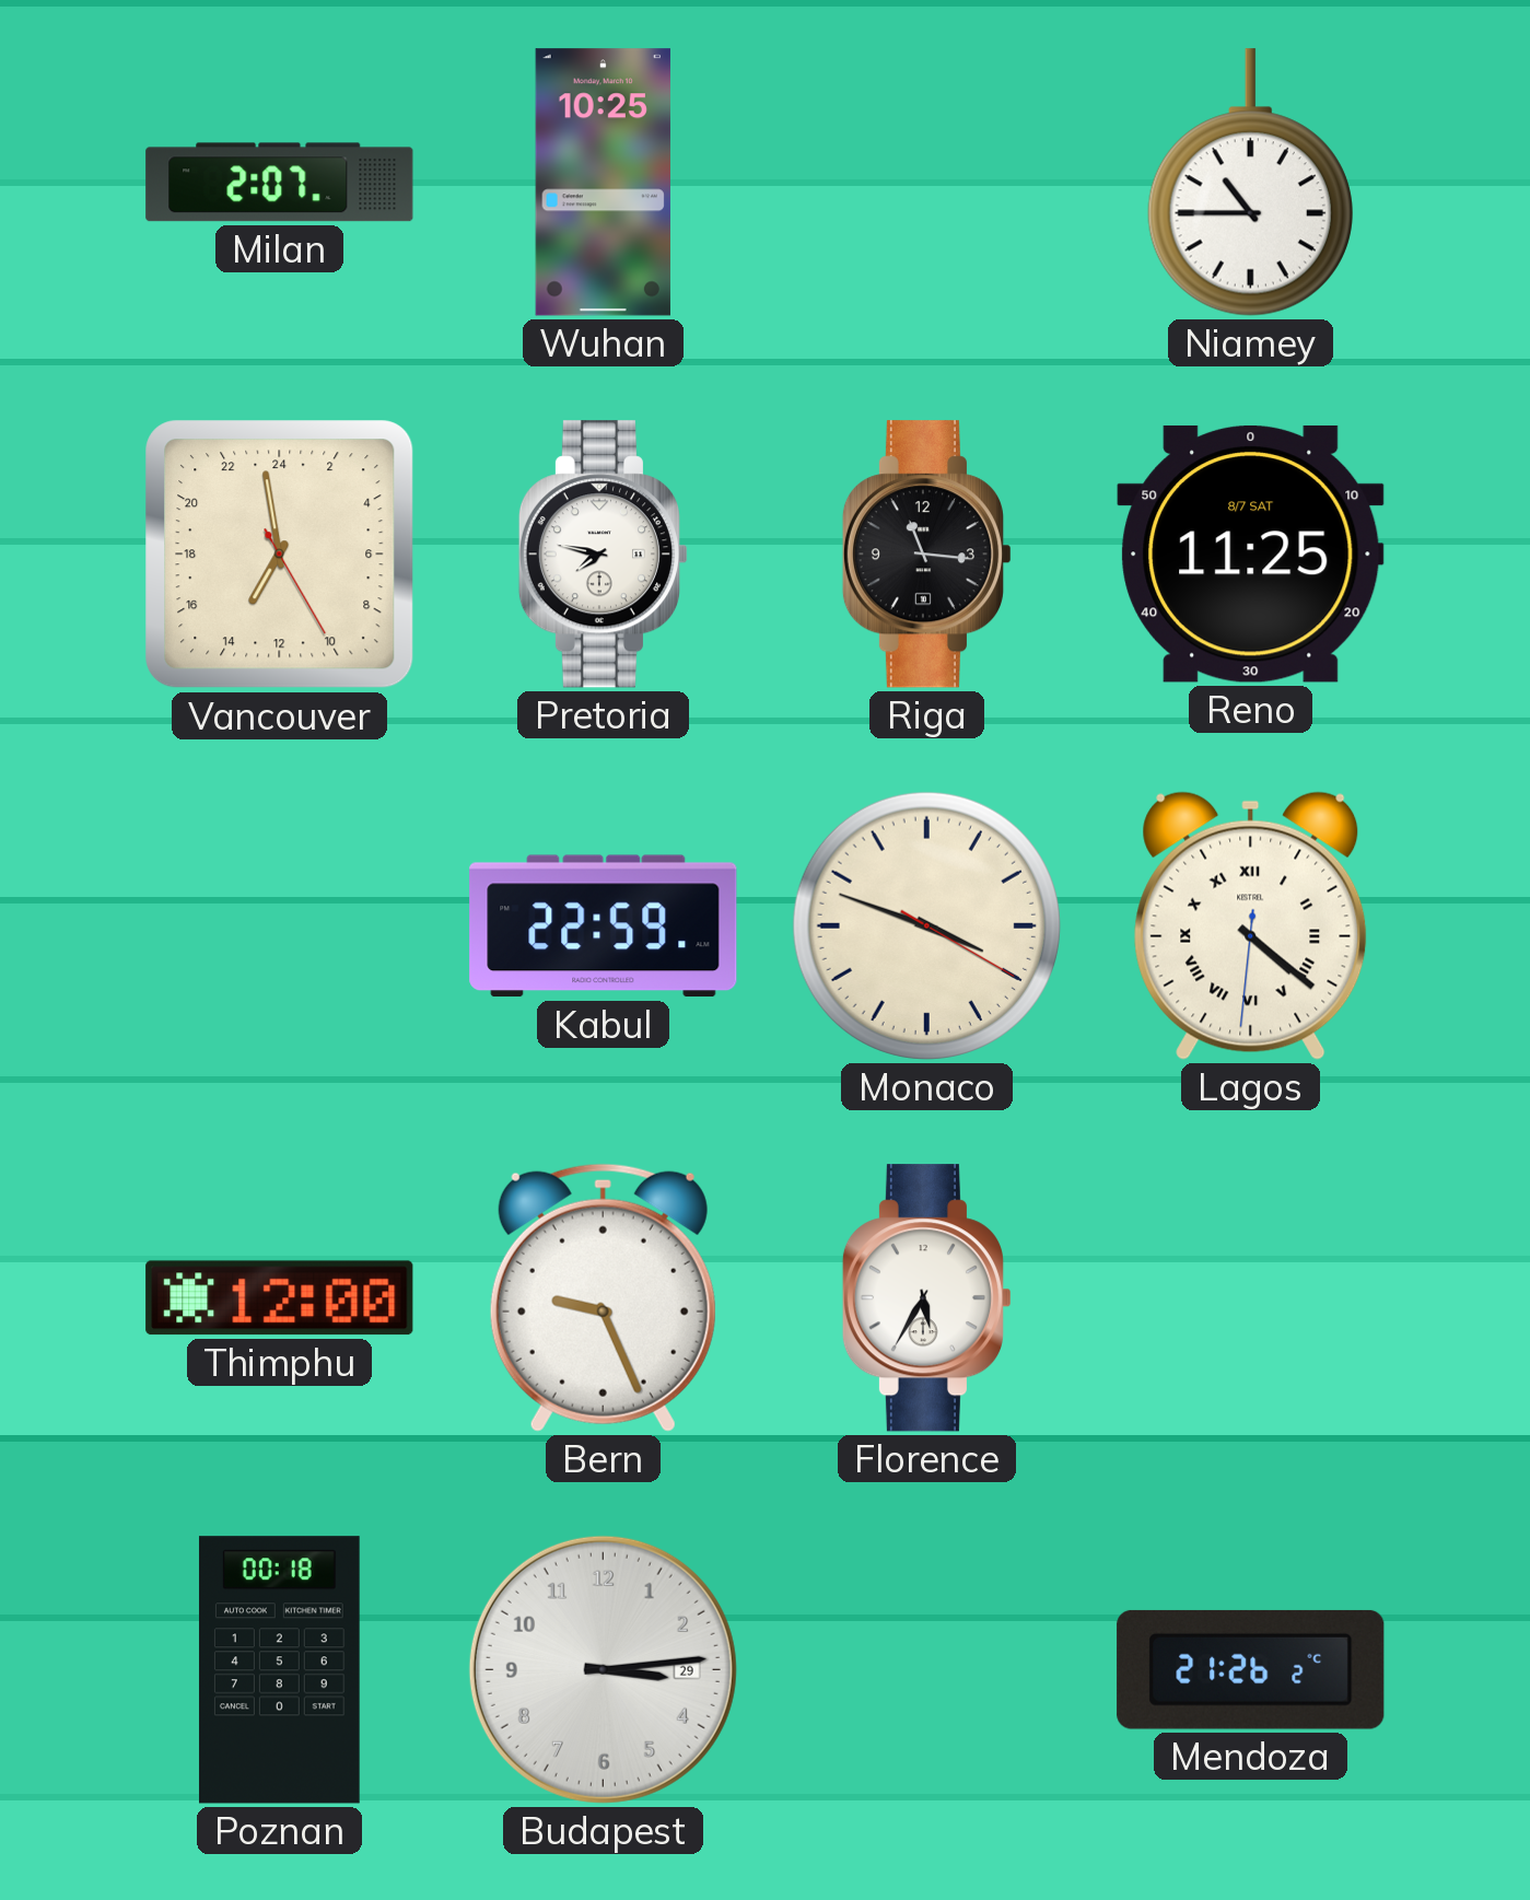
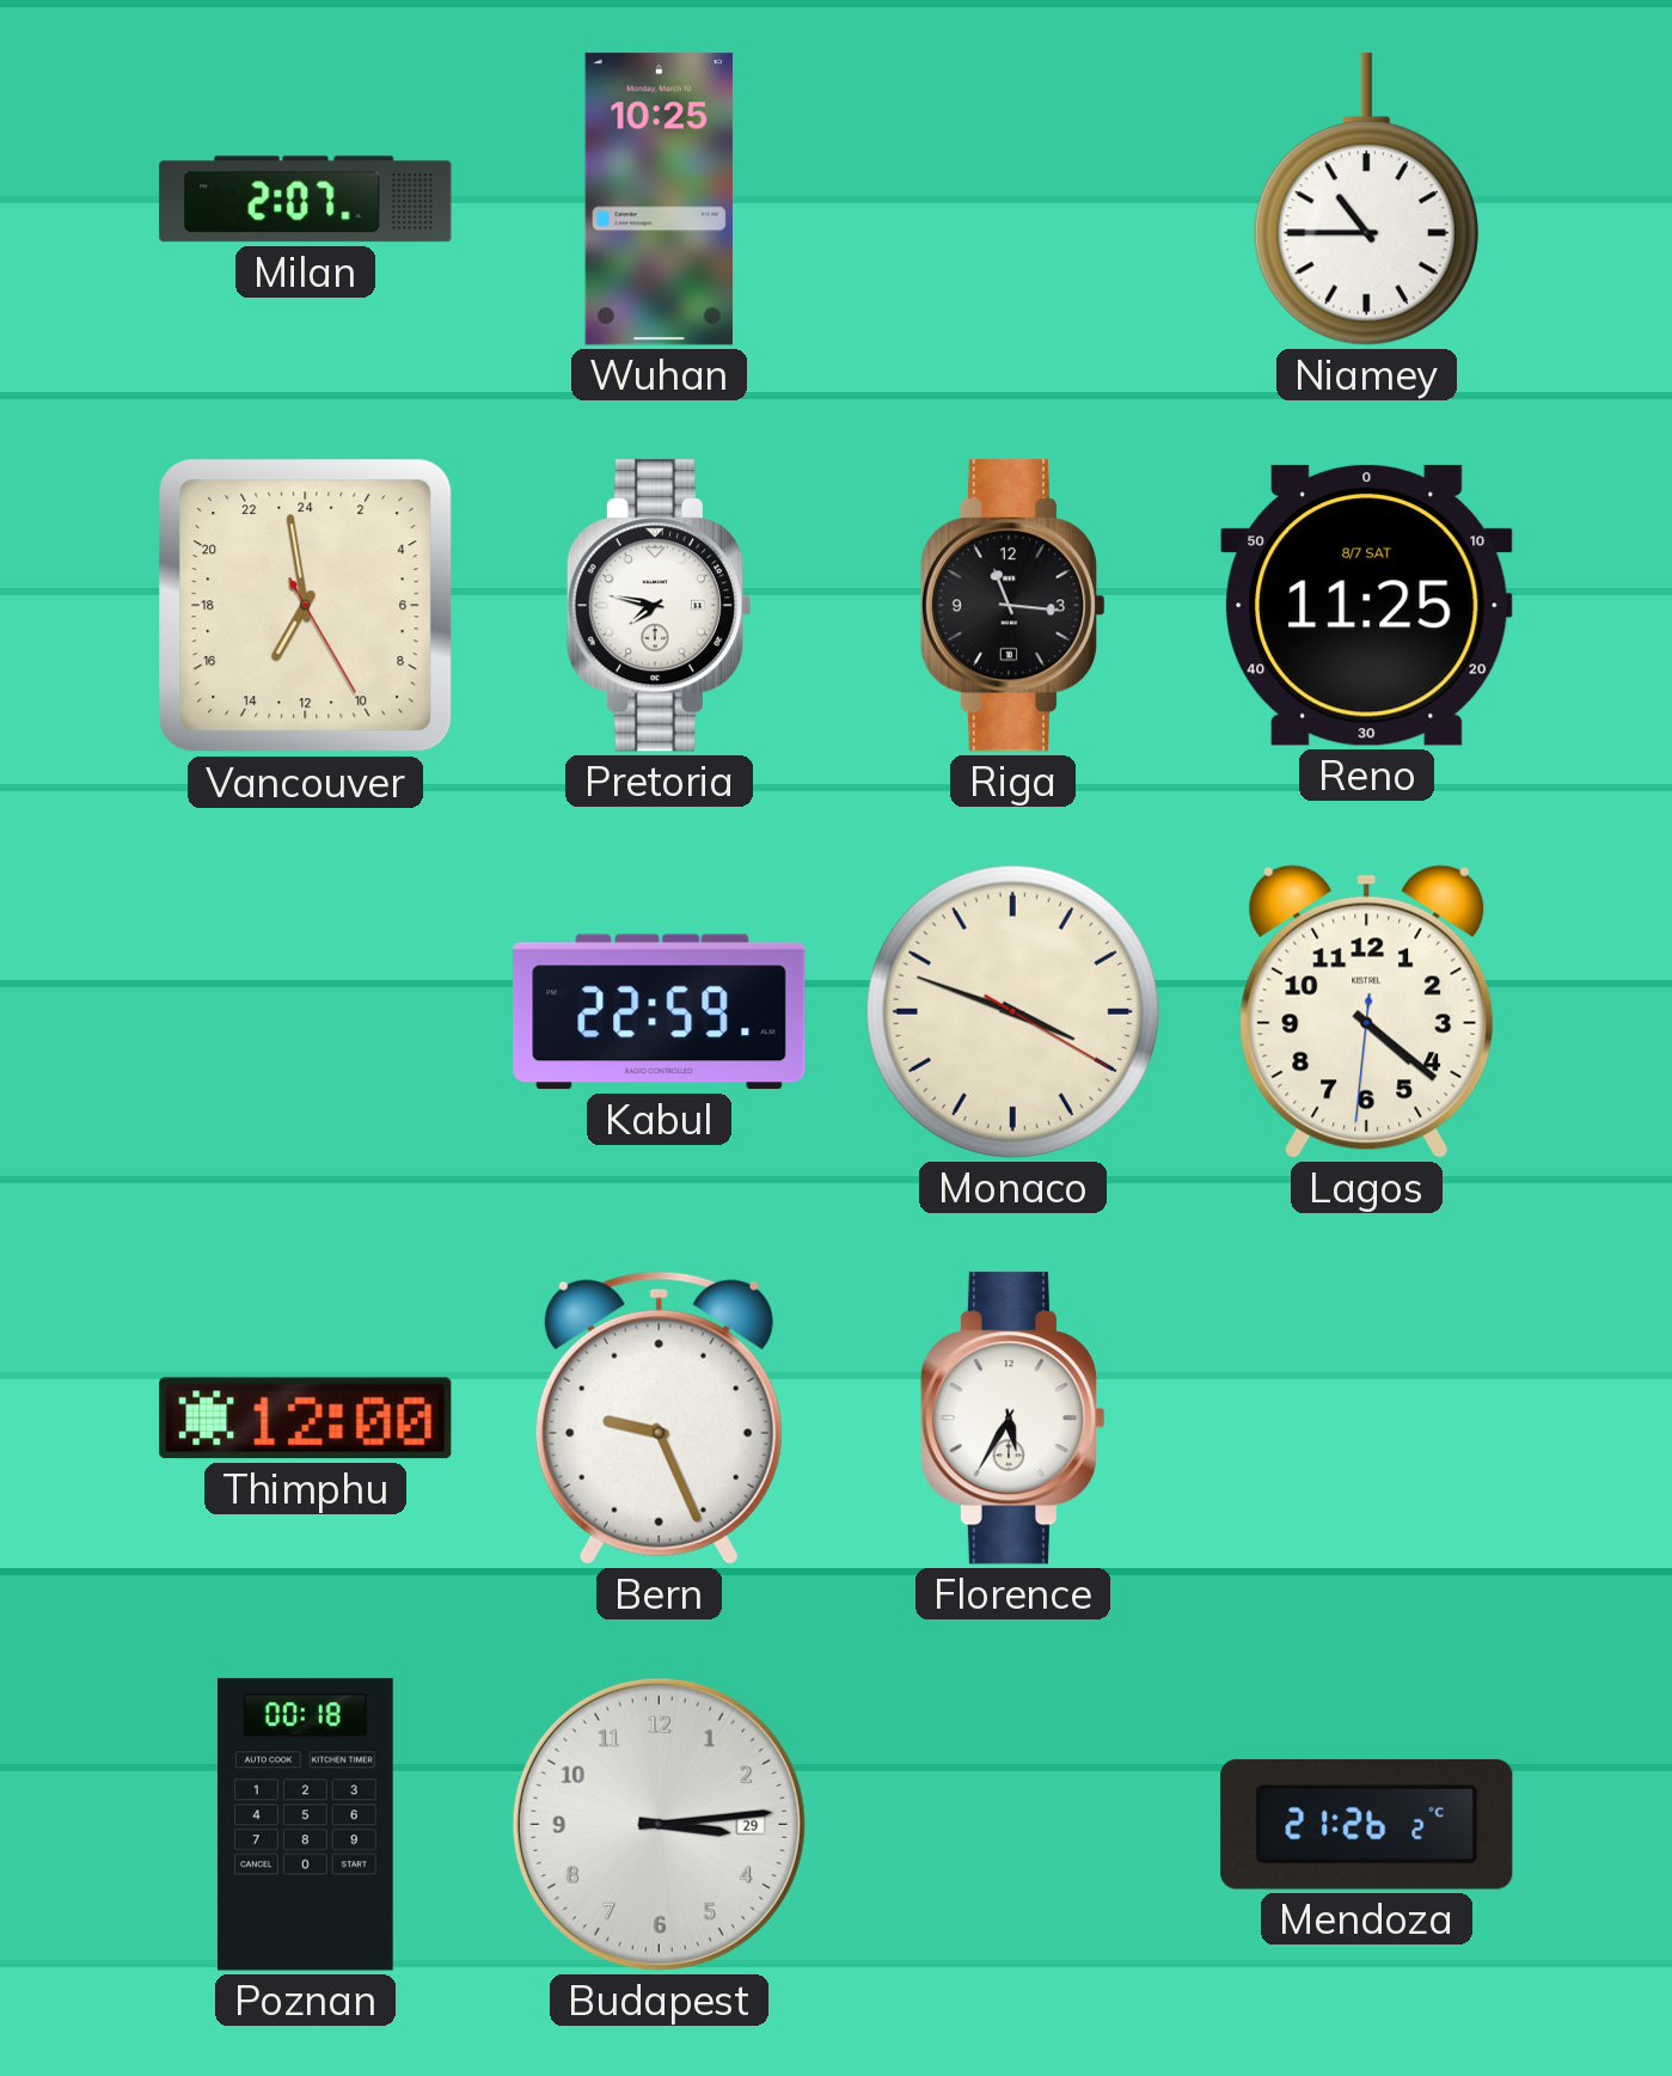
Lagos numerals: Roman -> Arabic (1367, 1011)
